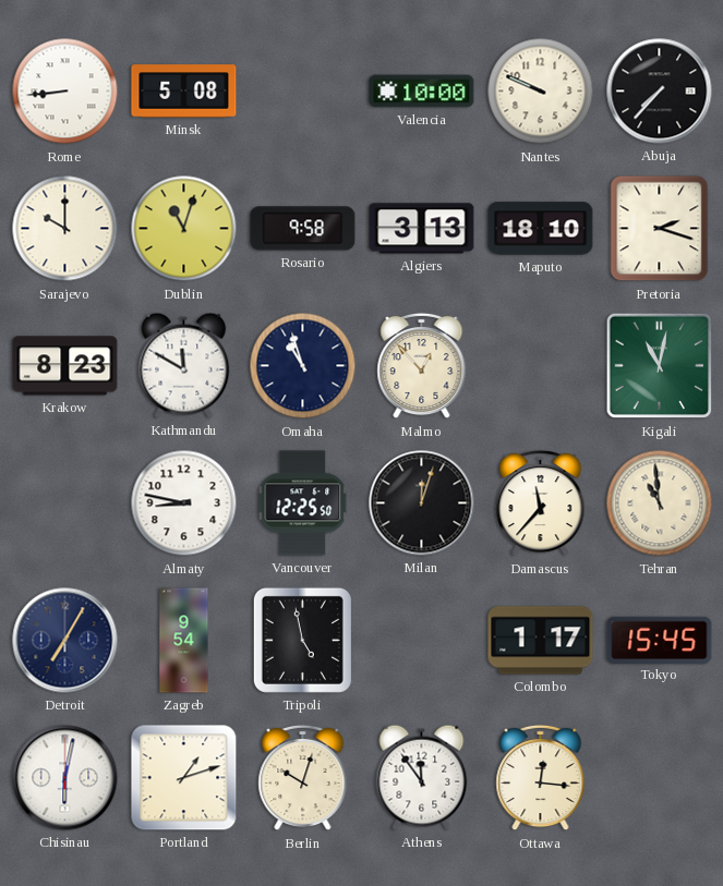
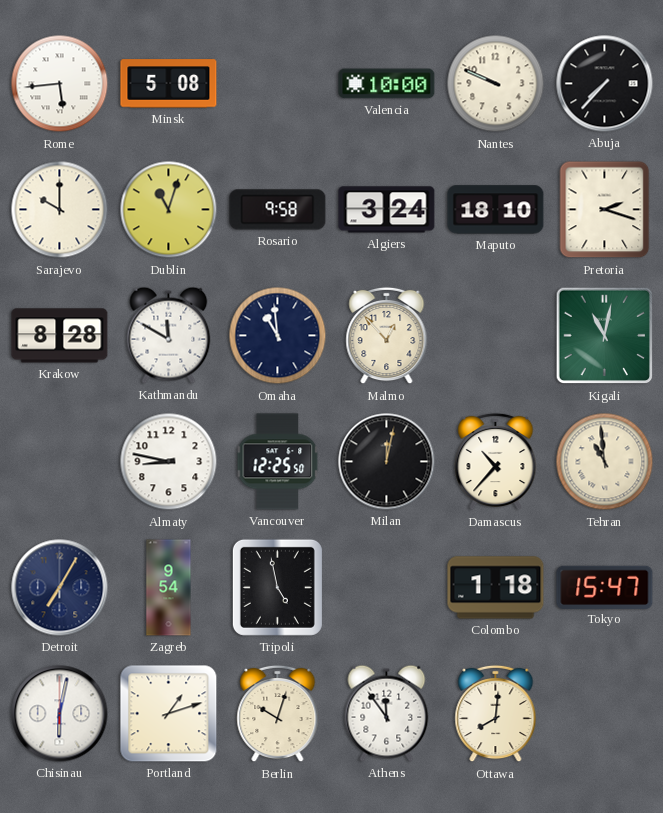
Rome: 8:44 -> 5:44 (60, 84)
Algiers: 3:13 -> 3:24 (387, 210)
Krakow: 8:23 -> 8:28 (60, 336)
Omaha: 10:57 -> 10:59 (278, 336)
Milan: 12:03 -> 12:02 (387, 462)
Damascus: 11:37 -> 10:37 (496, 462)
Colombo: 1:17 -> 1:18 (496, 588)
Tokyo: 15:45 -> 15:47 (605, 587)
Ottawa: 12:16 -> 8:01 (496, 714)
